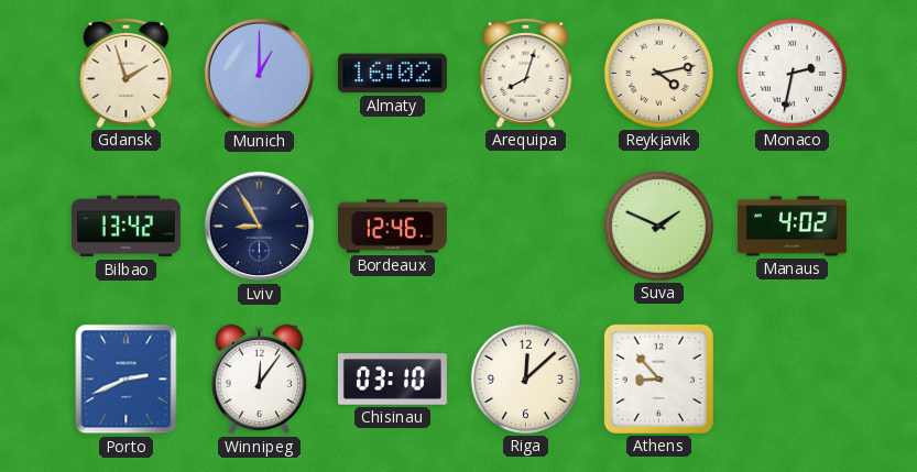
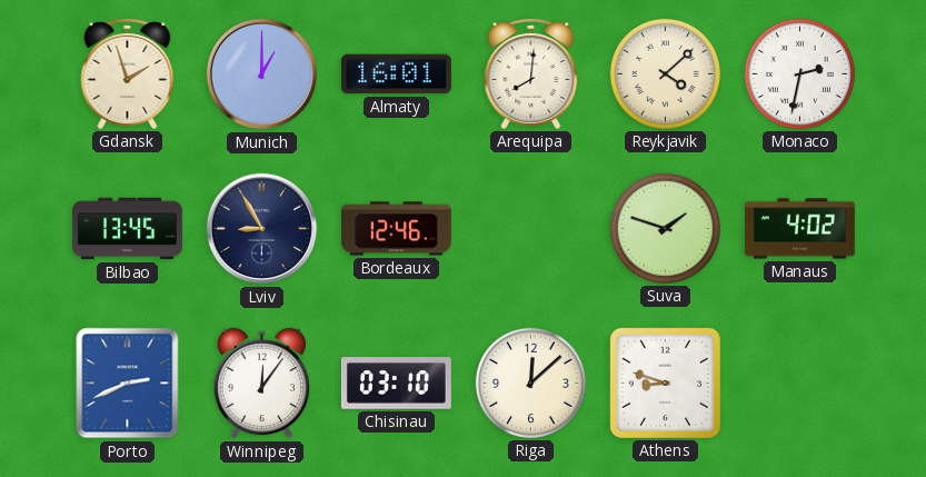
Almaty: 16:02 -> 16:01 (396, 74)
Arequipa: 8:03 -> 8:01 (531, 73)
Reykjavik: 4:13 -> 4:08 (665, 73)
Bilbao: 13:42 -> 13:45 (127, 229)
Suva: 1:49 -> 1:48 (665, 228)
Athens: 8:53 -> 8:48 (665, 382)
